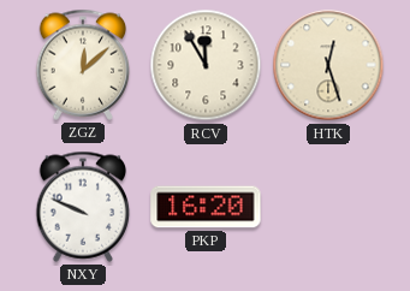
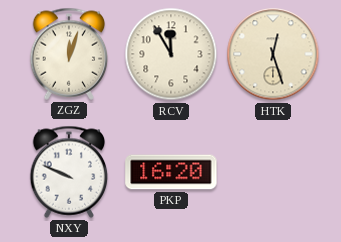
ZGZ: 12:08 -> 12:03 (69, 54)
